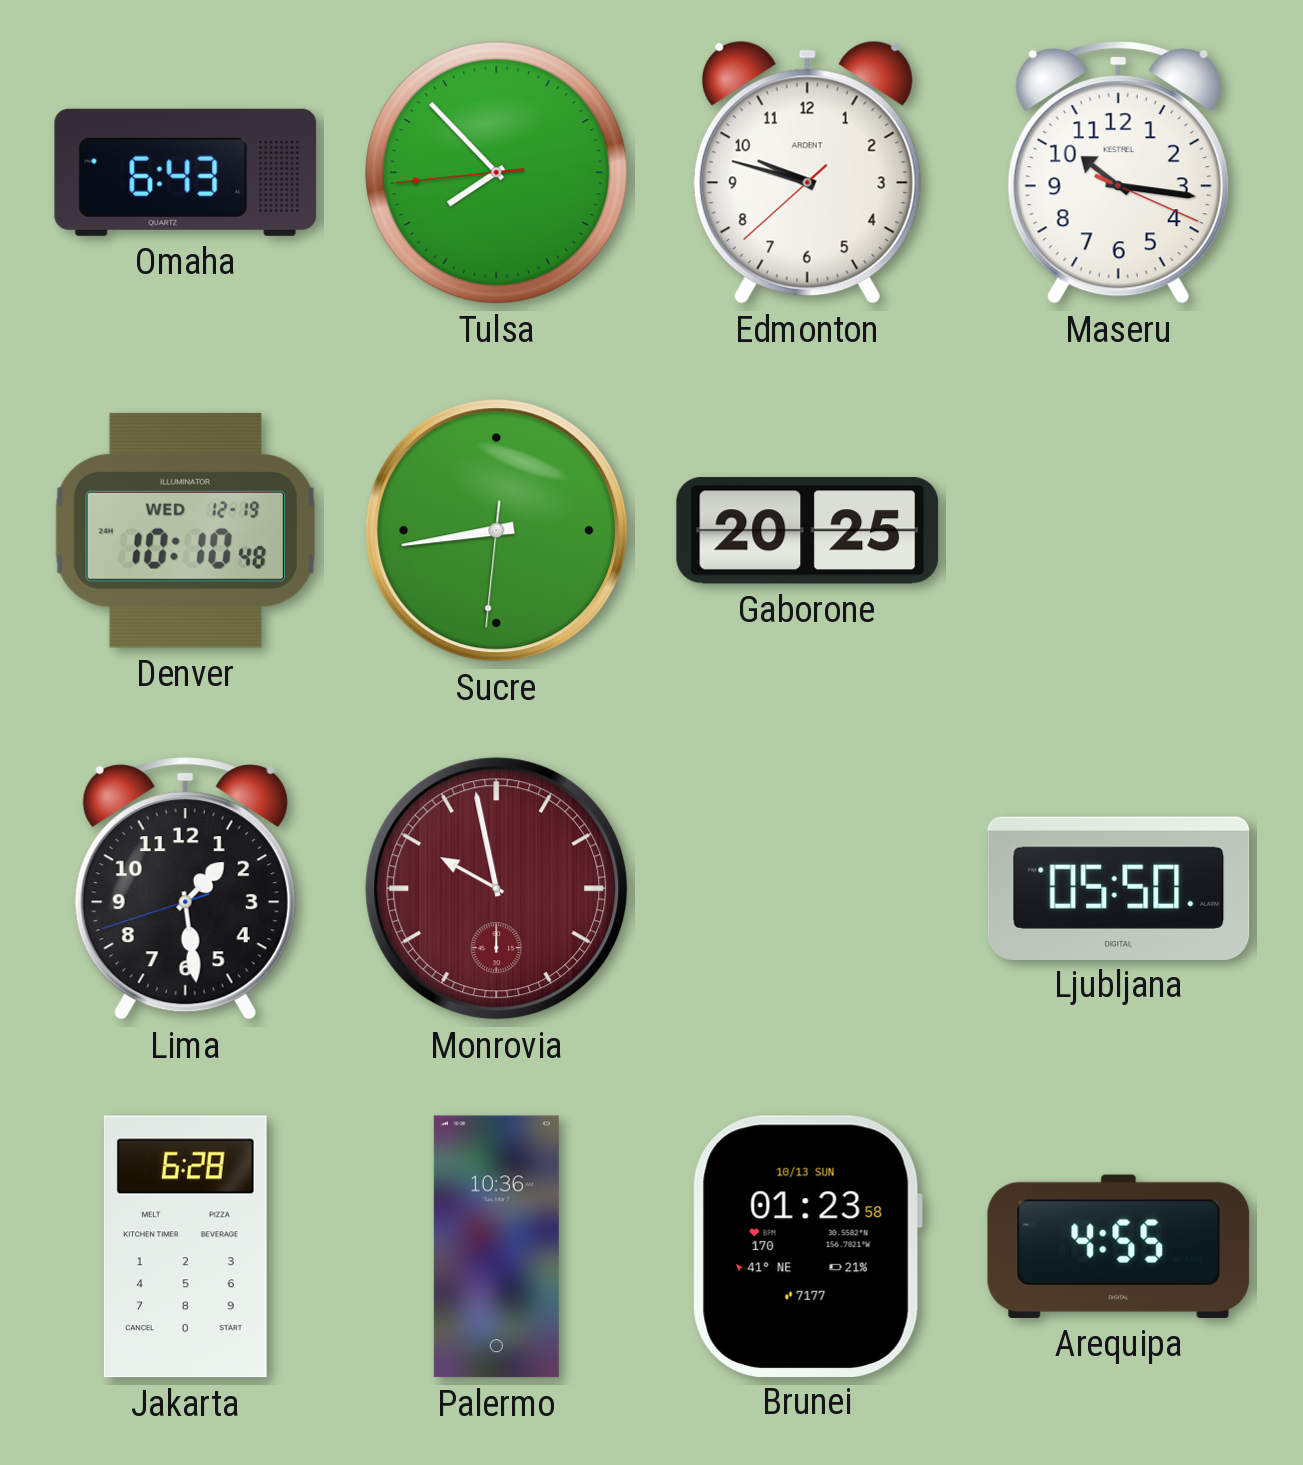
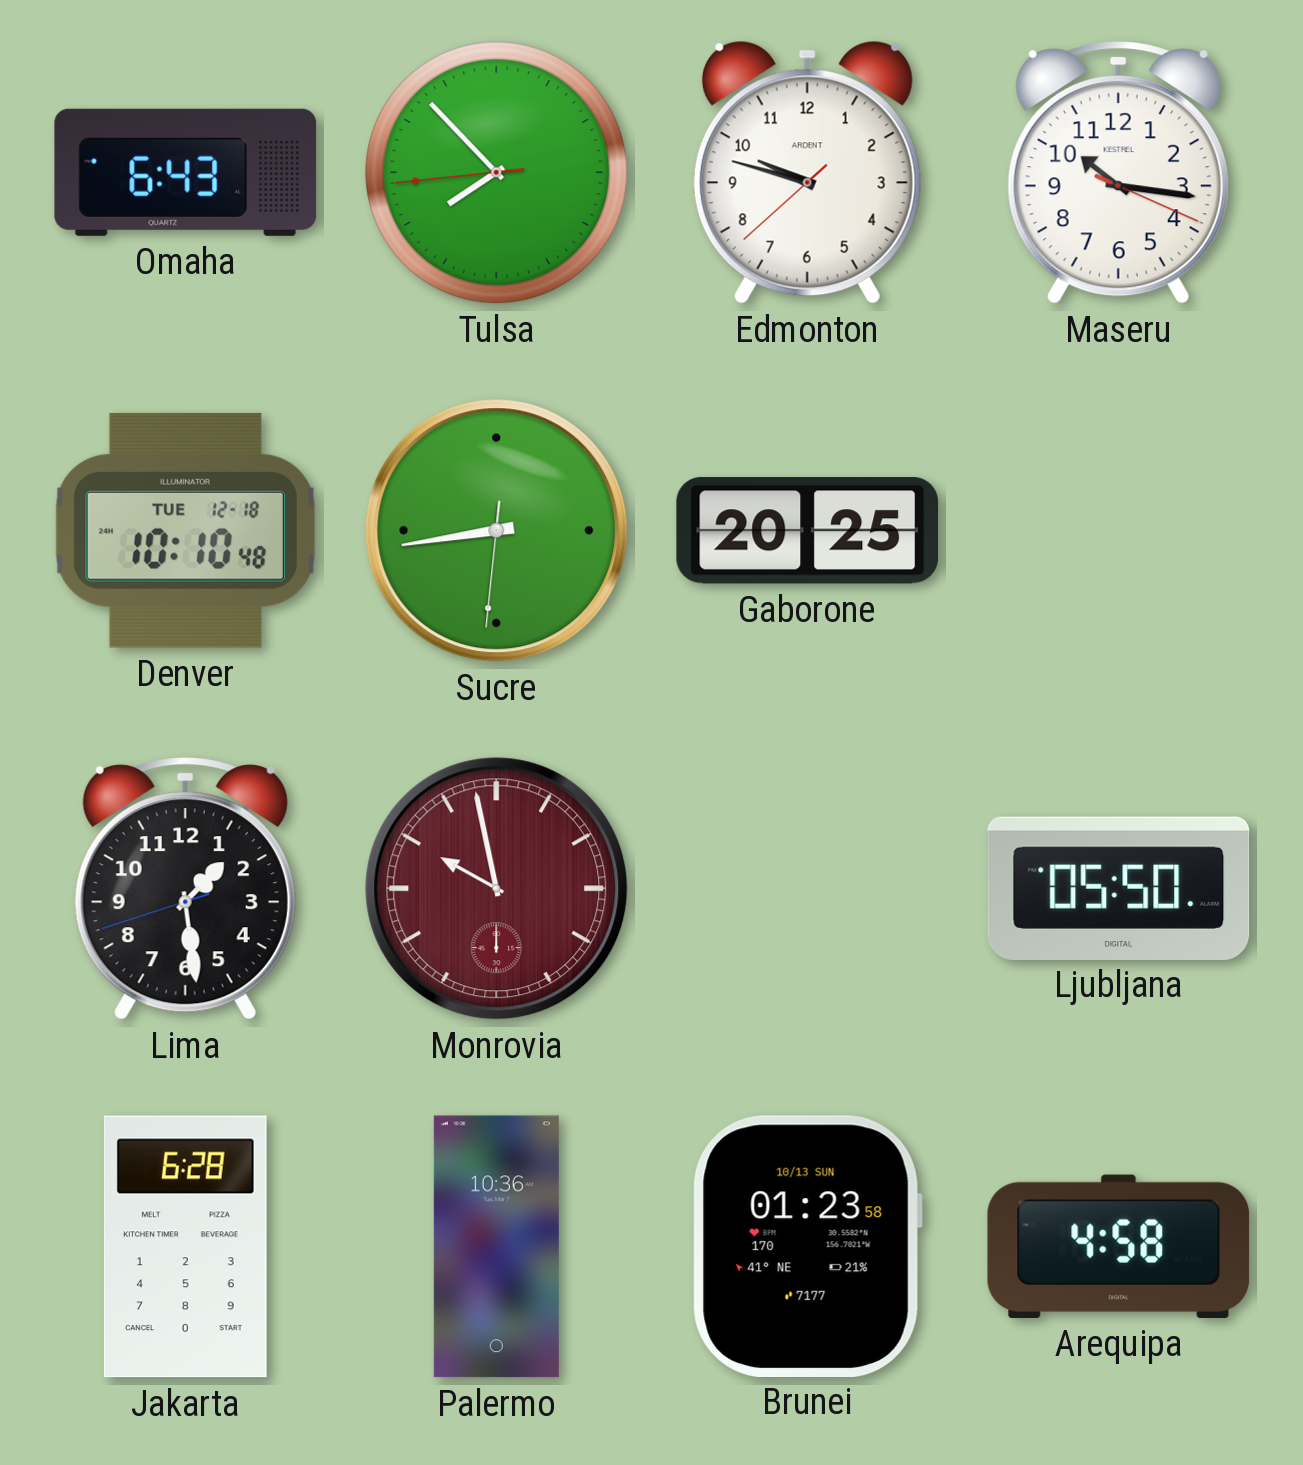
Denver date: WED 12-19 -> TUE 12-18 (185, 530)
Arequipa: 4:55 -> 4:58 (1119, 1246)
